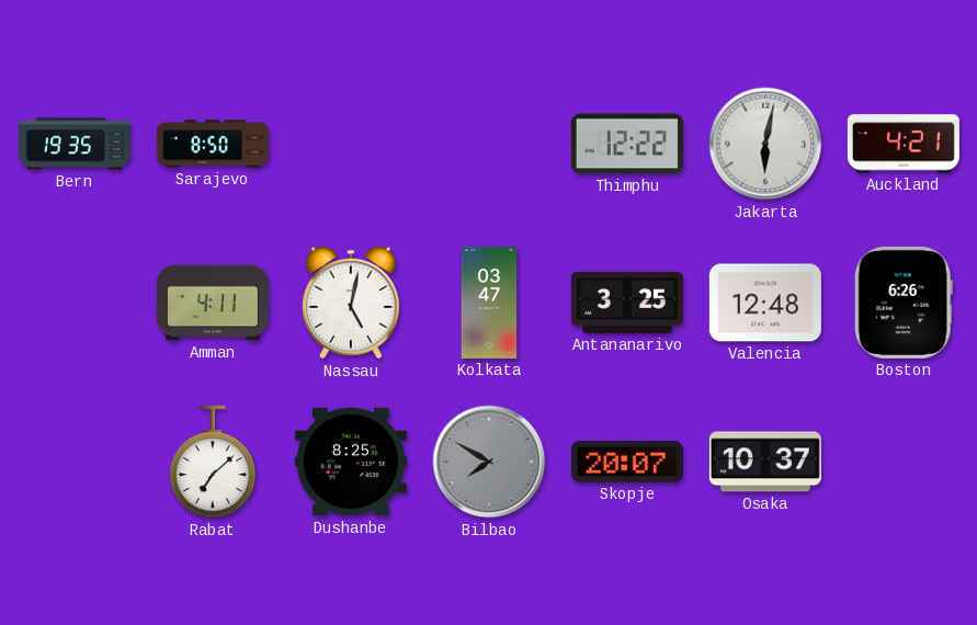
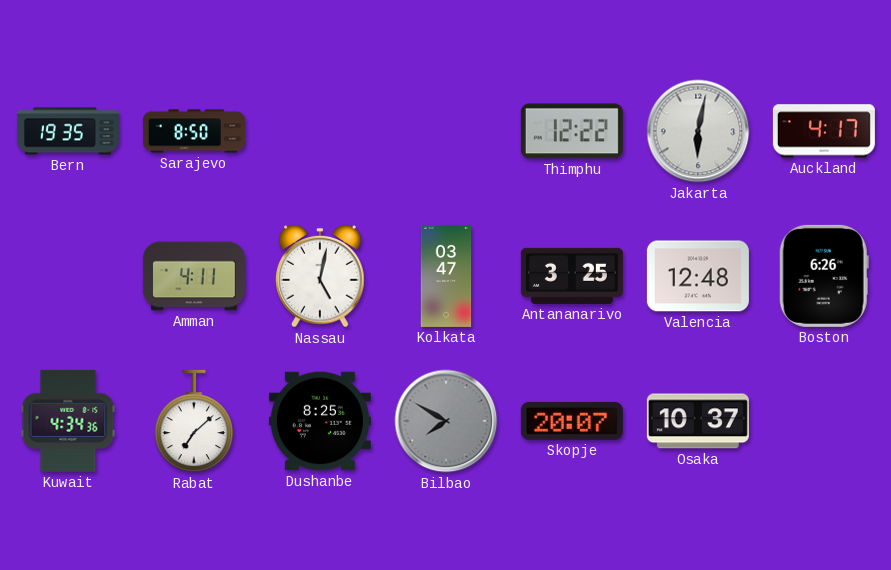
Auckland: 4:21 -> 4:17 (824, 131)
Kuwait: none -> 4:34 (68, 421)
